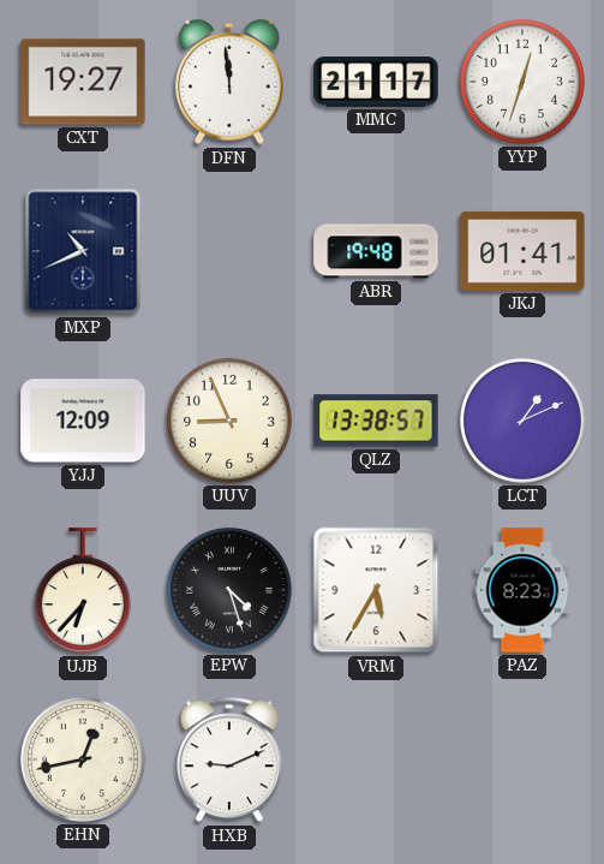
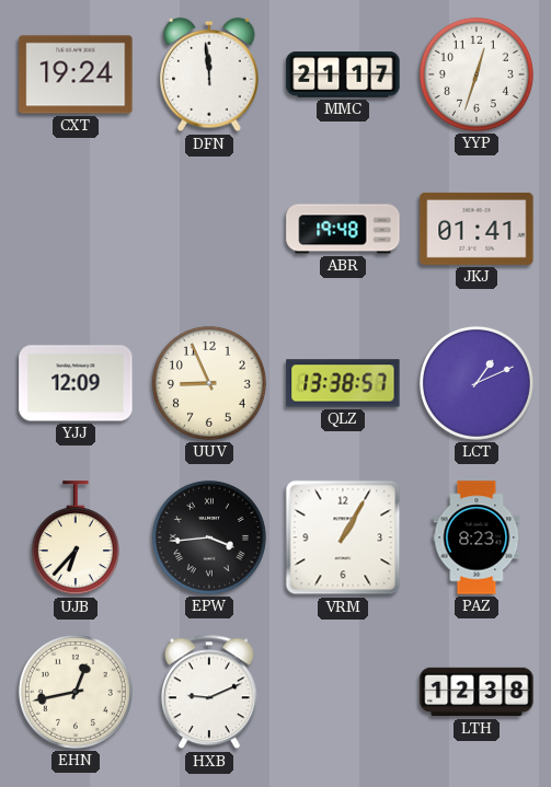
CXT: 19:27 -> 19:24 (76, 74)
MXP: 10:41 -> none (83, 251)
EPW: 4:27 -> 3:44 (209, 537)
VRM: 5:35 -> 1:05 (343, 537)
LTH: none -> 12:38 (477, 692)
